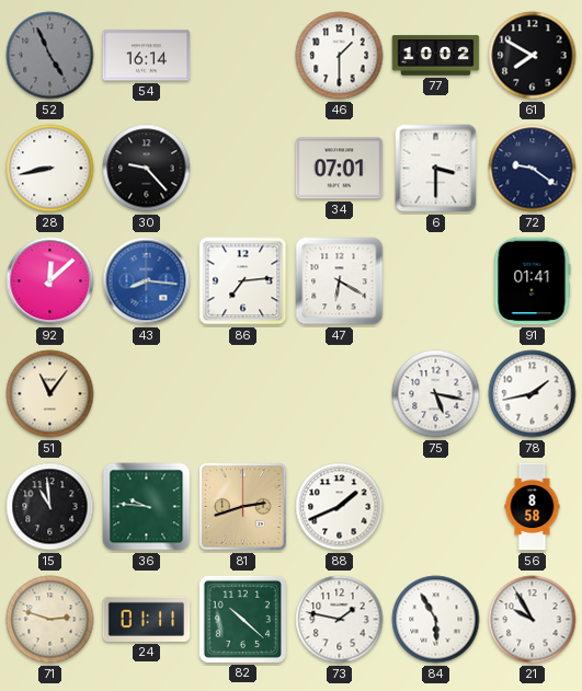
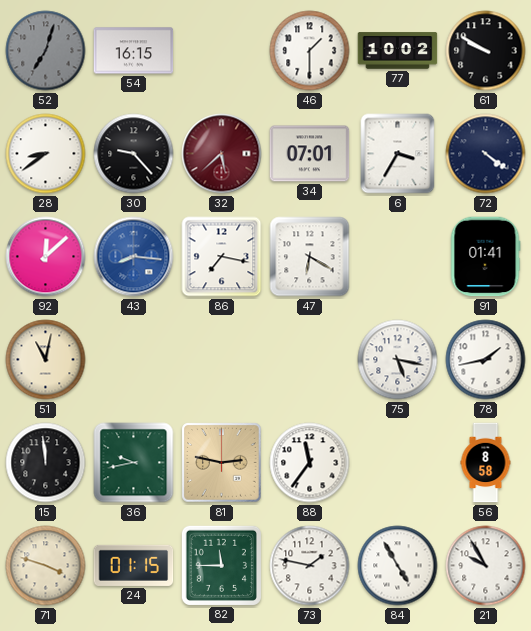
52: 4:56 -> 7:03 (46, 51)
54: 16:14 -> 16:15 (134, 51)
61: 7:50 -> 9:50 (486, 51)
28: 8:43 -> 8:39 (46, 154)
32: none -> 5:38 (222, 154)
6: 3:30 -> 3:35 (398, 154)
72: 9:21 -> 4:21 (486, 154)
86: 7:14 -> 7:17 (222, 257)
51: 11:06 -> 11:02 (46, 360)
15: 10:59 -> 11:59 (46, 463)
36: 9:46 -> 9:43 (134, 463)
81: 2:42 -> 2:47 (222, 463)
88: 1:41 -> 11:36 (310, 463)
71: 2:48 -> 3:48 (46, 566)
24: 01:11 -> 01:15 (134, 565)
82: 10:22 -> 11:45 (221, 565)
84: 5:55 -> 4:55 (398, 566)
